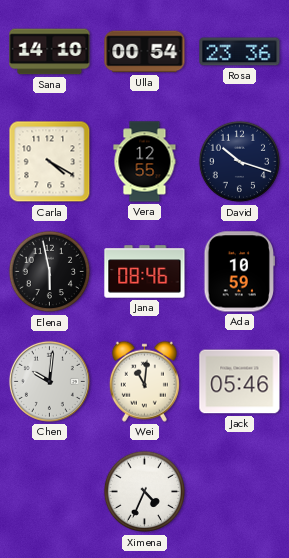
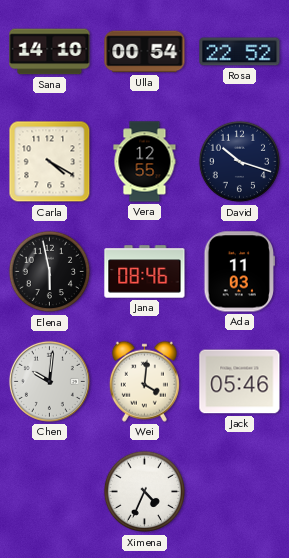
Rosa: 23:36 -> 22:52 (240, 52)
Ada: 10:59 -> 11:03 (239, 272)
Wei: 11:01 -> 4:01 (144, 381)
